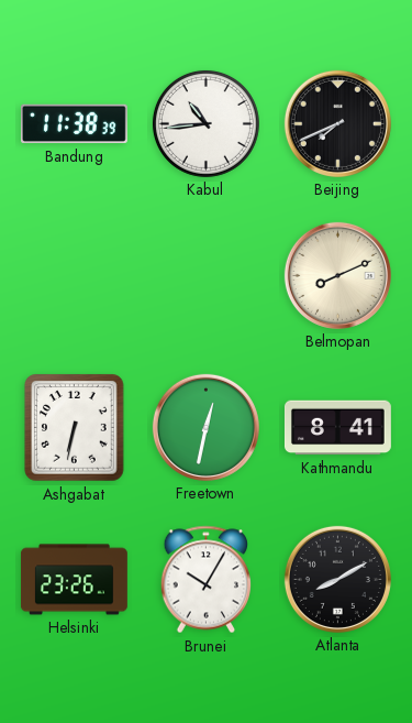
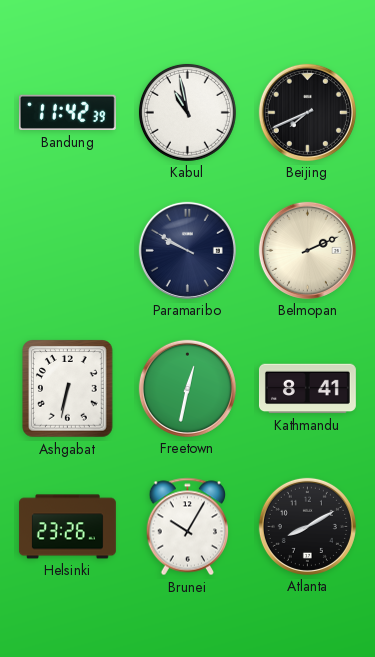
Bandung: 11:38 -> 11:42 (67, 113)
Kabul: 10:44 -> 10:58 (187, 112)
Paramaribo: none -> 9:50 (187, 250)
Belmopan: 8:11 -> 2:11 (307, 250)
